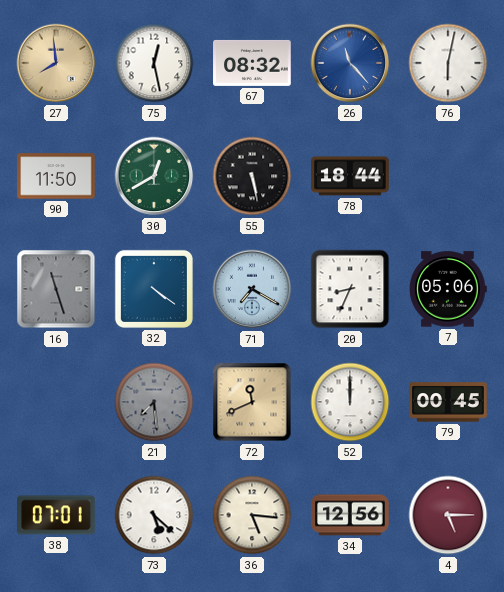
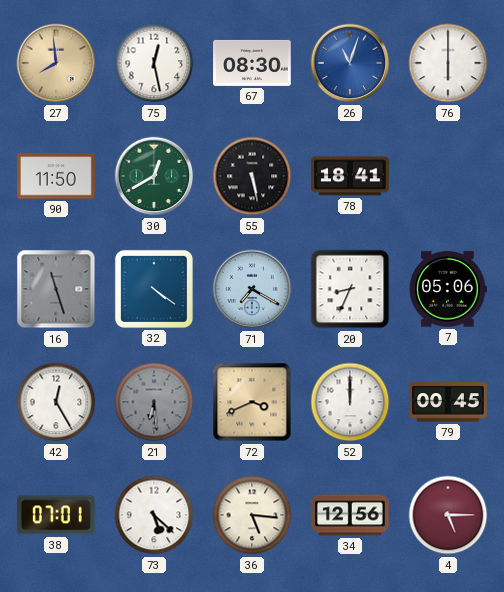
67: 08:32 -> 08:30 (252, 63)
26: 11:23 -> 11:03 (350, 63)
76: 6:02 -> 6:00 (448, 63)
78: 18:44 -> 18:41 (350, 176)
42: none -> 12:25 (56, 402)
21: 7:29 -> 6:29 (154, 402)
72: 11:41 -> 3:41 (252, 402)
